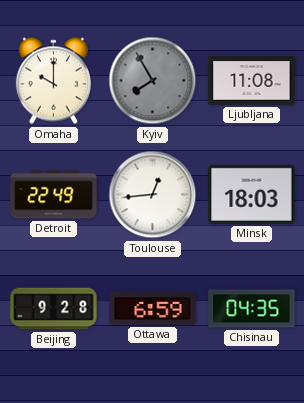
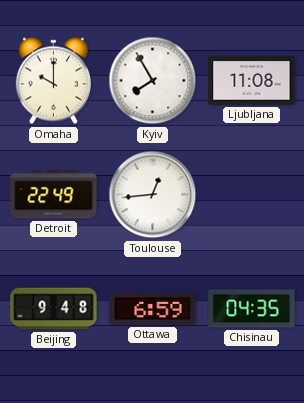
Kyiv dial: grey -> white (153, 81)
Minsk: 18:03 -> none (252, 194)
Beijing: 9:28 -> 9:48 (54, 309)
